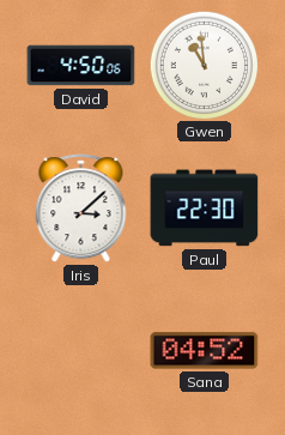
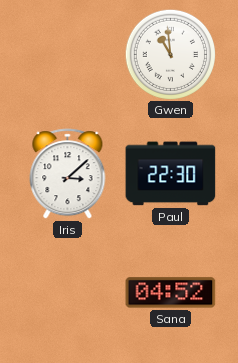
David: 4:50 -> none (81, 66)
